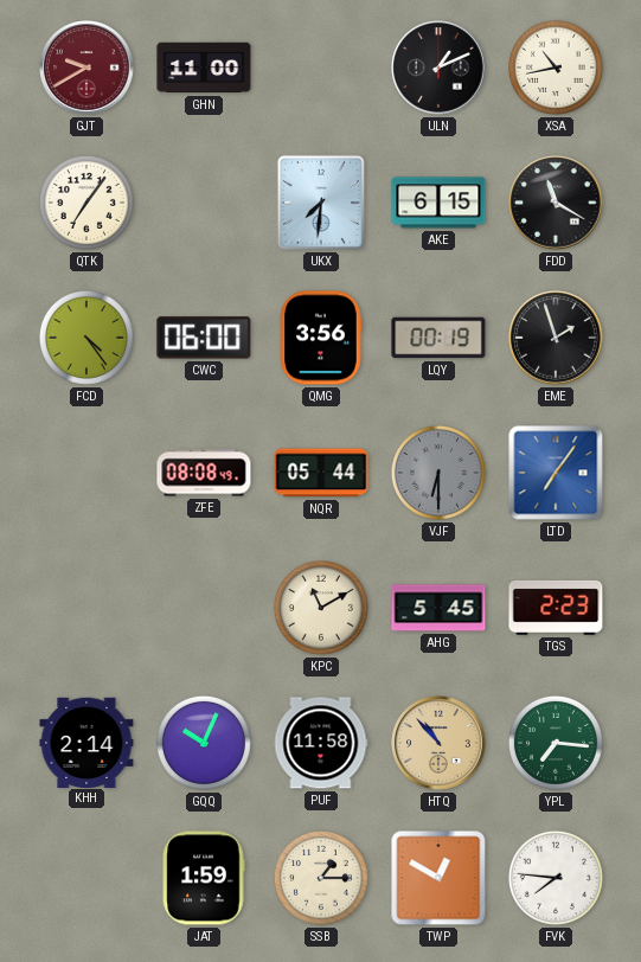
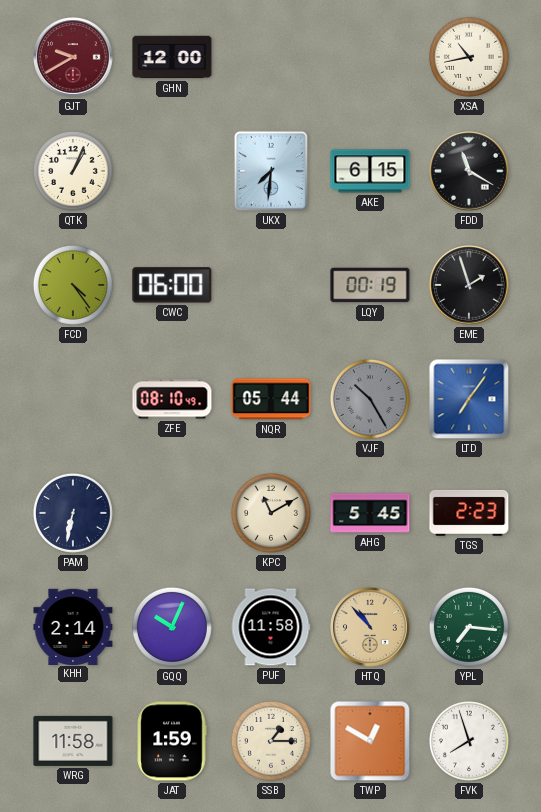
GHN: 11:00 -> 12:00 (172, 57)
ULN: 1:11 -> none (438, 68)
QTK: 7:06 -> 1:04 (73, 171)
QMG: 3:56 -> none (321, 338)
ZFE: 08:08 -> 08:10 (172, 399)
VJF: 6:30 -> 10:25 (370, 399)
PAM: none -> 6:32 (73, 513)
WRG: none -> 11:58 (73, 741)
FVK: 7:46 -> 7:57 (469, 741)
